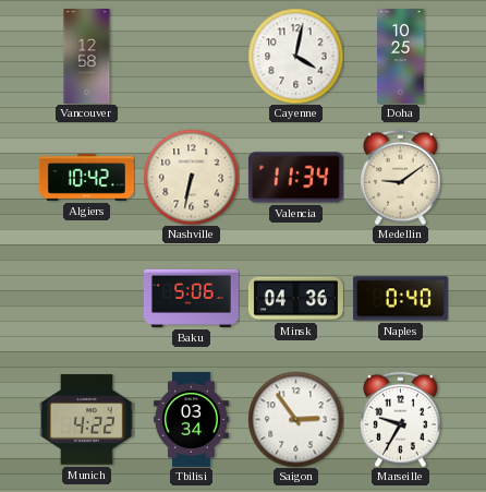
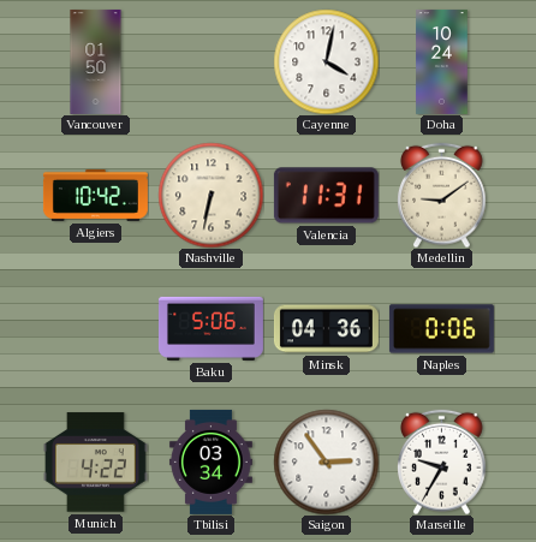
Vancouver: 12:58 -> 01:50 (96, 61)
Doha: 10:25 -> 10:24 (442, 61)
Valencia: 11:34 -> 11:31 (326, 196)
Naples: 0:40 -> 0:06 (441, 329)
